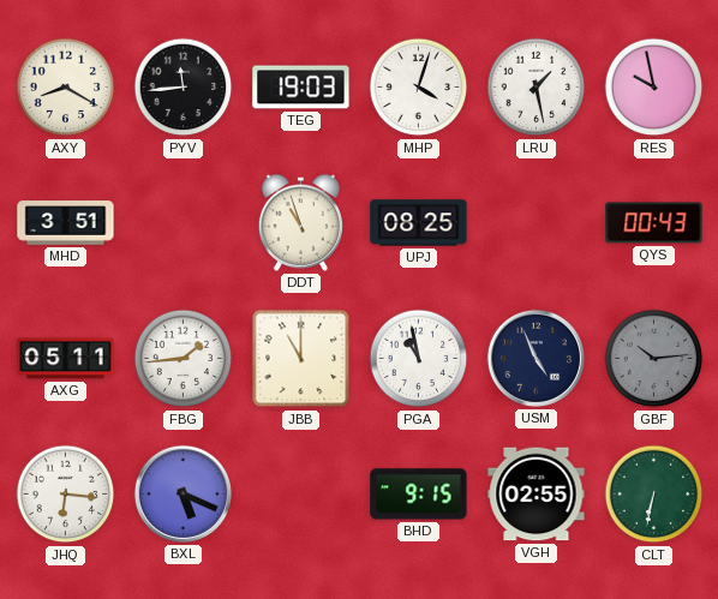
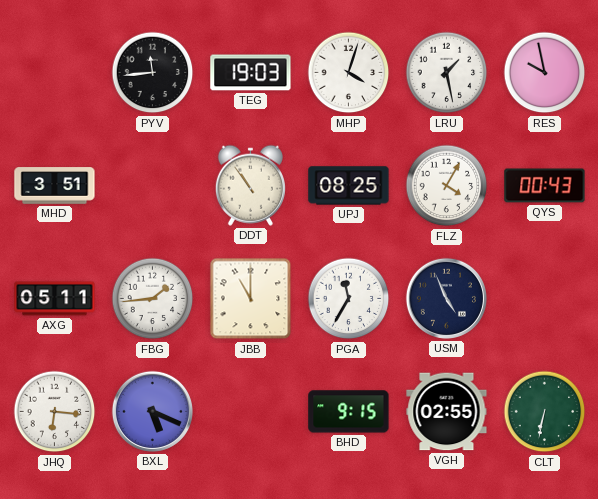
AXY: 8:20 -> none (66, 88)
DDT: 10:57 -> 10:54 (250, 185)
FLZ: none -> 4:05 (447, 186)
PGA: 10:58 -> 11:35 (349, 299)
GBF: 10:14 -> none (654, 359)
